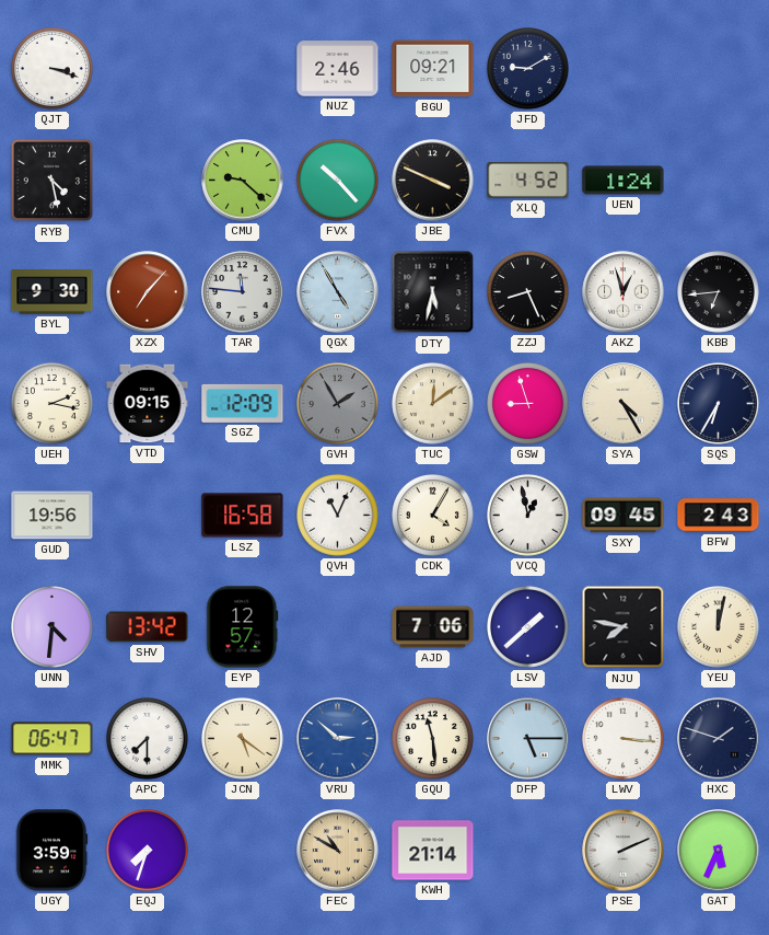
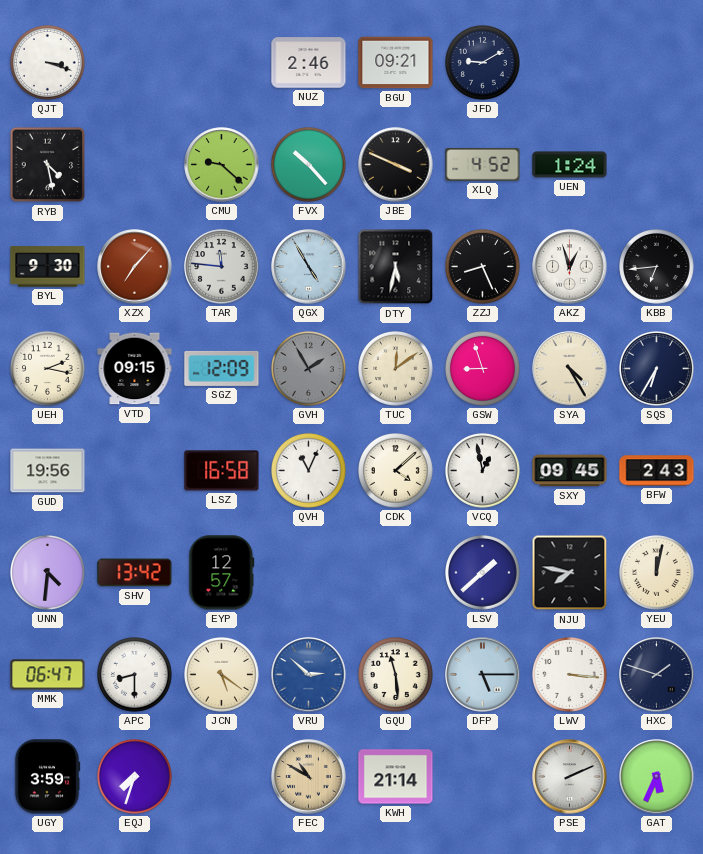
CDK: 4:05 -> 4:08 (396, 471)
AJD: 7:06 -> none (433, 627)
APC: 7:30 -> 8:30 (135, 675)
